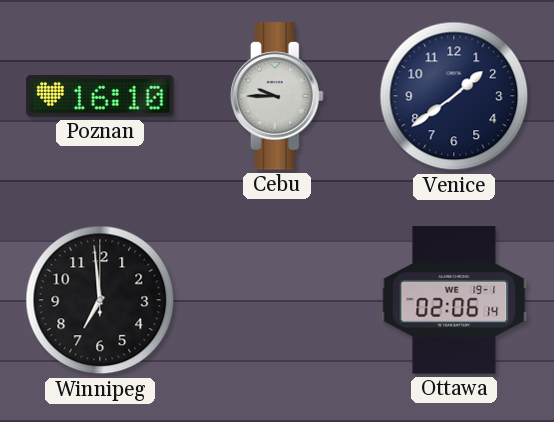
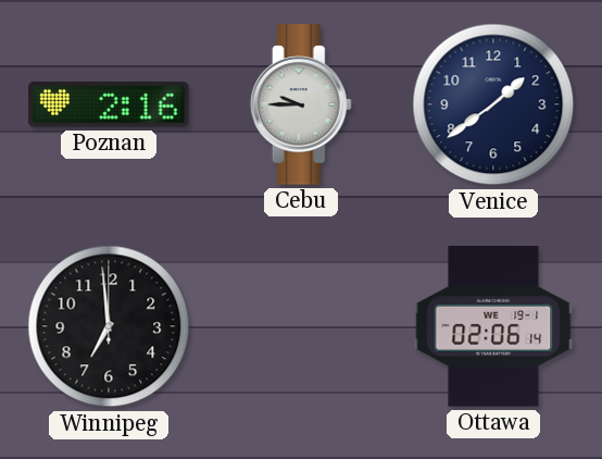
Poznan: 16:10 -> 2:16 (109, 104)
